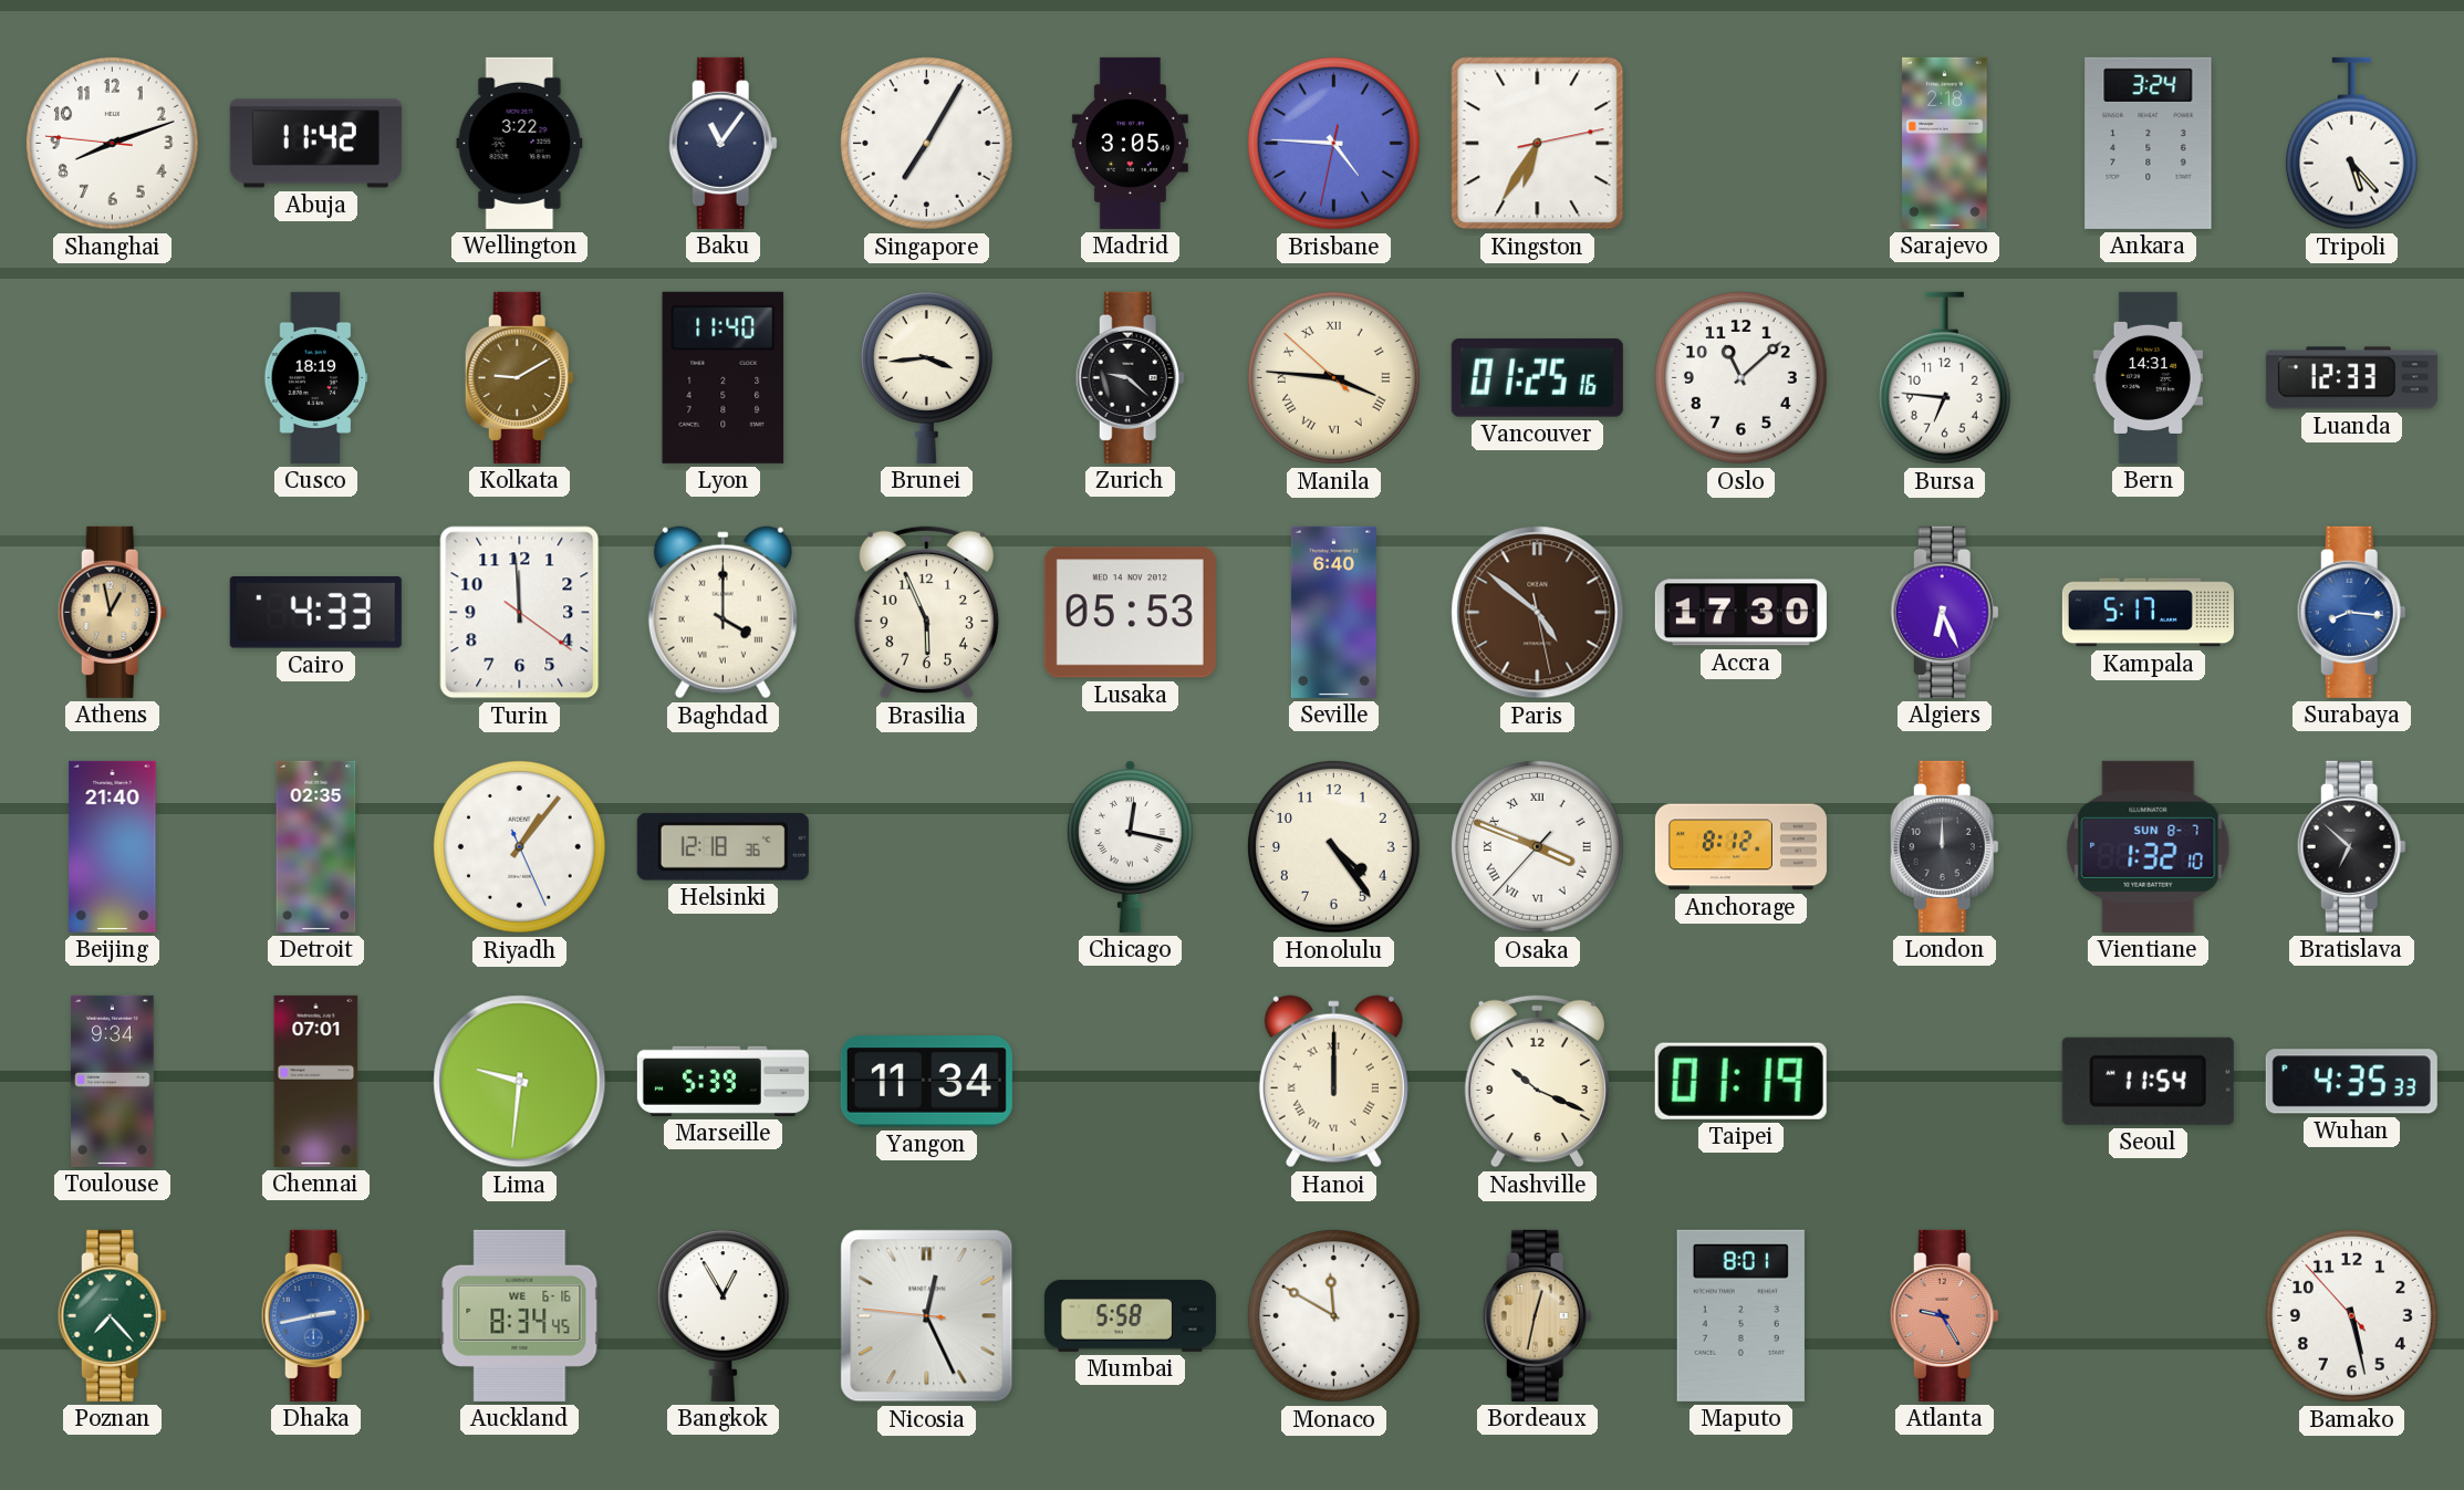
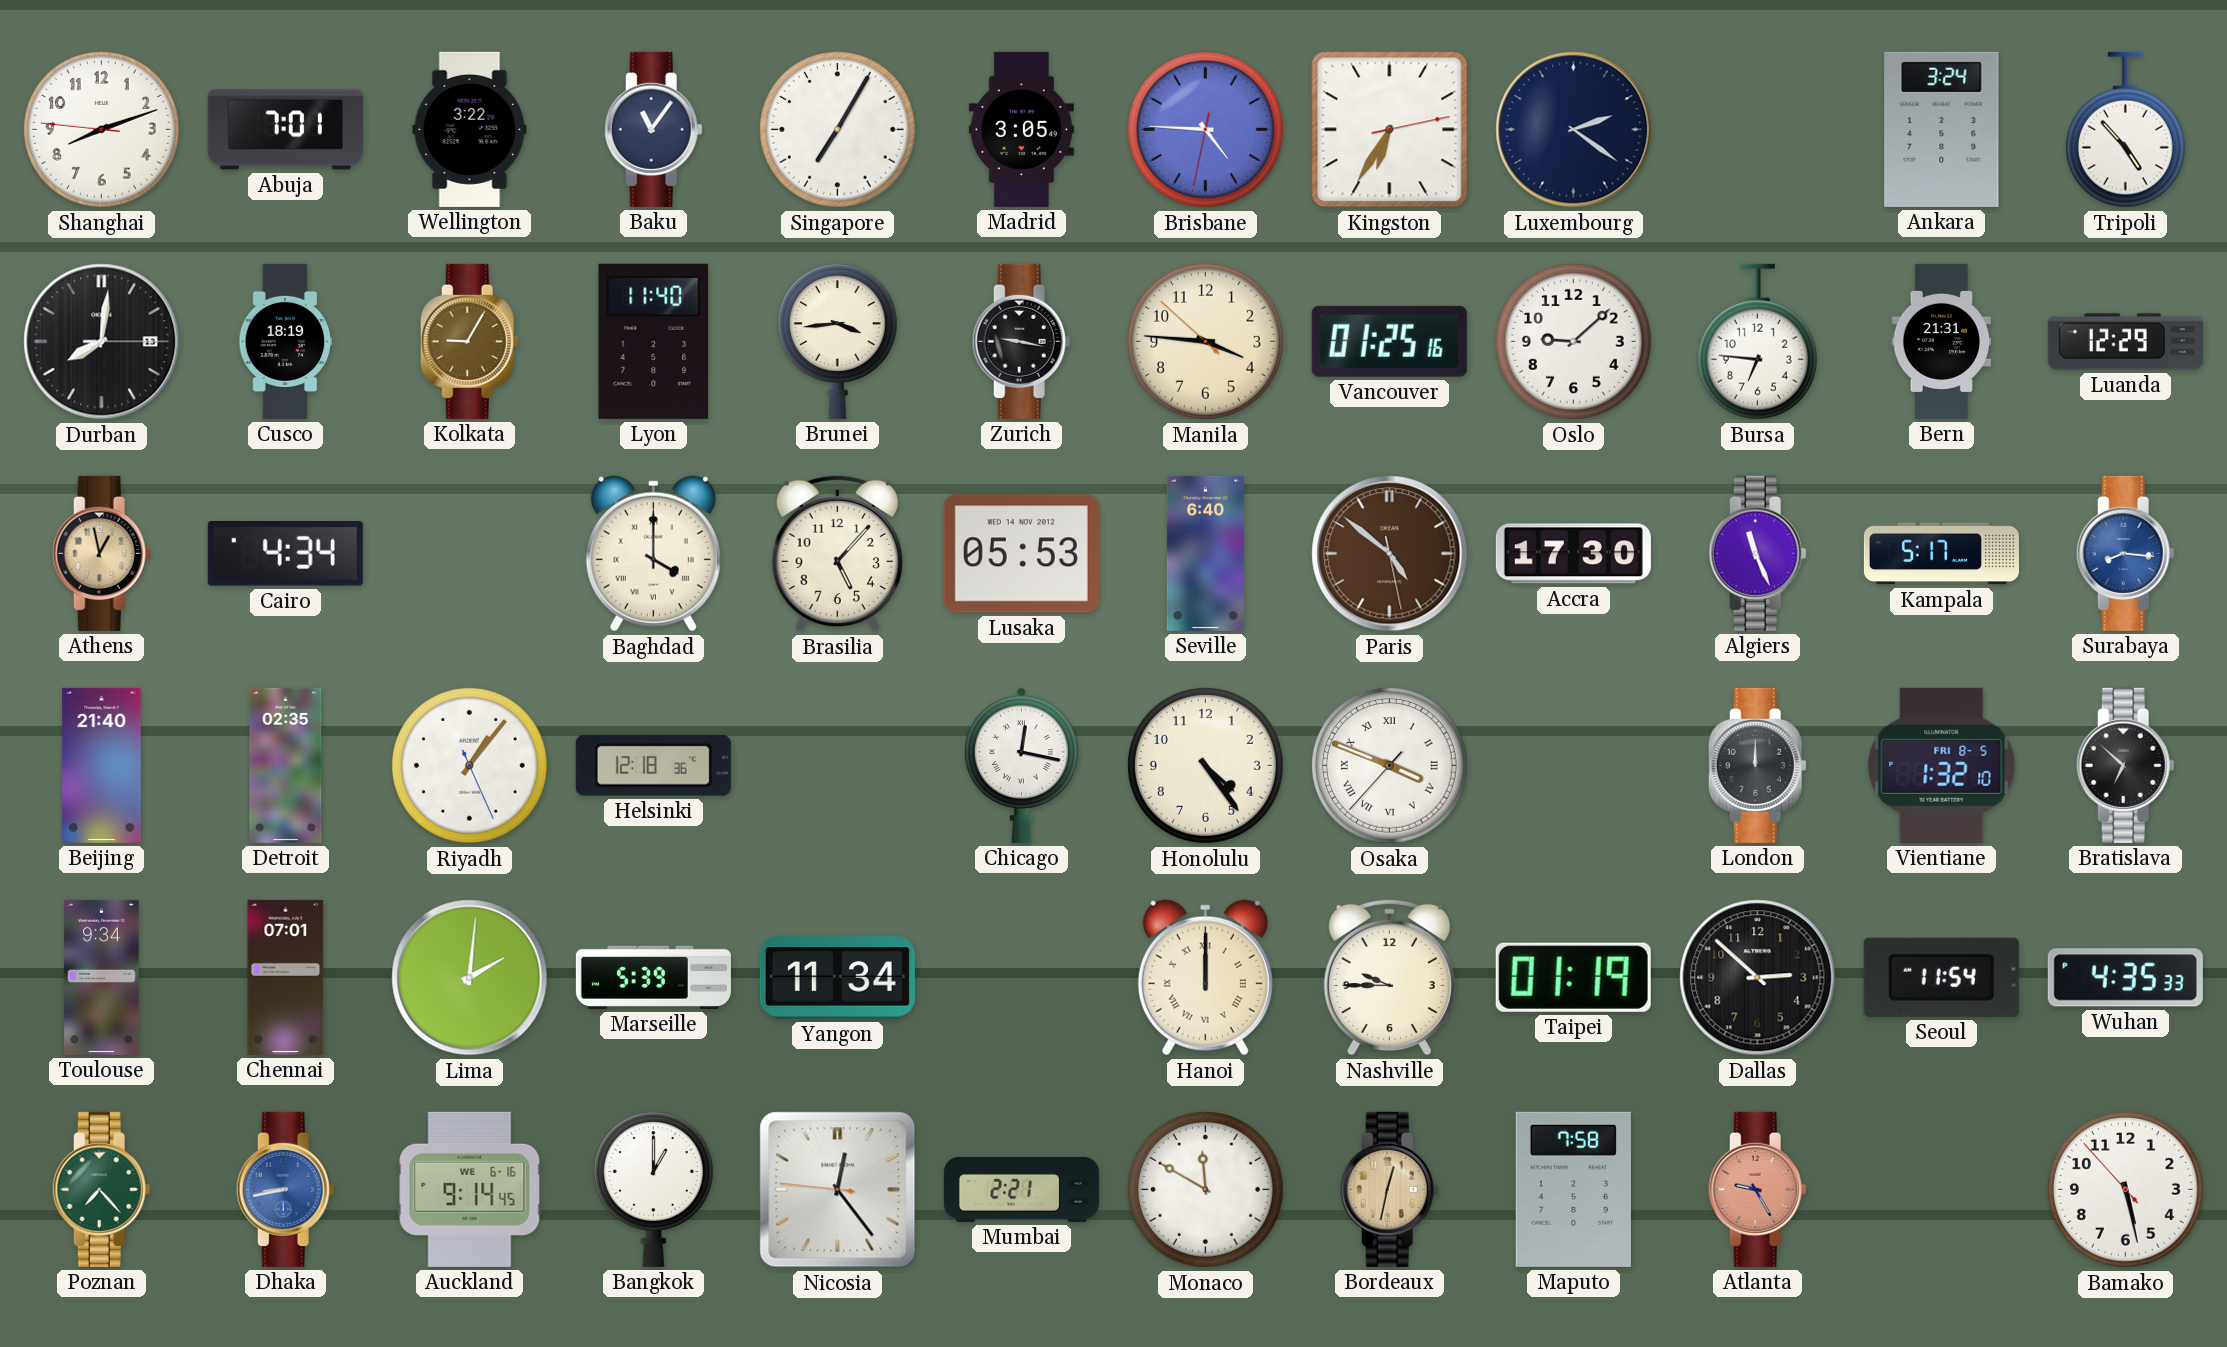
Abuja: 11:42 -> 7:01 (285, 130)
Luxembourg: none -> 2:21 (1574, 130)
Sarajevo: 2:18 -> none (1945, 143)
Tripoli: 5:23 -> 4:53 (2125, 130)
Durban: none -> 8:01 (102, 342)
Kolkata: 9:10 -> 9:05 (469, 341)
Zurich: 9:22 -> 9:17 (1021, 341)
Manila numerals: Roman -> Arabic (1205, 341)
Oslo: 11:08 -> 9:08 (1573, 341)
Bern: 14:31 -> 21:31 (1941, 341)
Luanda: 12:33 -> 12:29 (2125, 342)
Cairo: 4:33 -> 4:34 (285, 554)
Turin: 11:59 -> none (520, 613)
Brasilia: 5:56 -> 5:07 (837, 554)
Algiers: 6:26 -> 11:26 (1757, 553)
Anchorage: 8:12 -> none (1740, 847)
Vientiane date: SUN 8-7 -> FRI 8-5 (1942, 765)
Lima: 9:31 -> 2:01 (470, 978)
Nashville: 10:19 -> 9:45 (1389, 978)
Dallas: none -> 2:52 (1758, 978)
Dhaka: 2:43 -> 8:43 (285, 1189)
Auckland: 8:34 -> 9:14 (470, 1189)
Bangkok: 12:55 -> 1:00 (653, 1189)
Nicosia: 12:25 -> 12:23 (838, 1190)
Mumbai: 5:58 -> 2:21 (1021, 1189)
Maputo: 8:01 -> 7:58 (1573, 1189)
